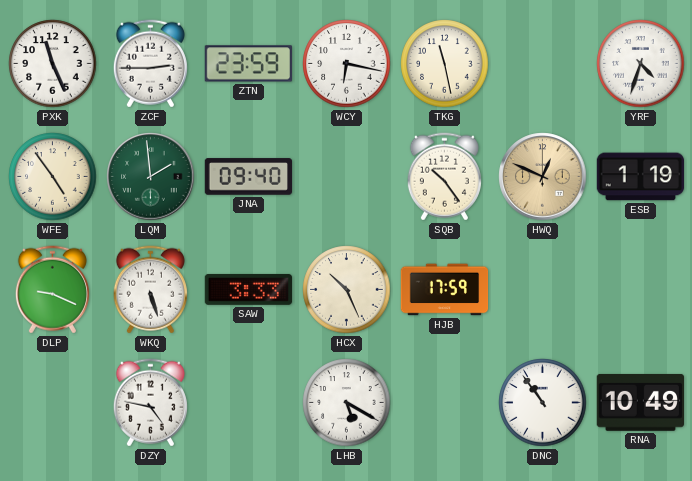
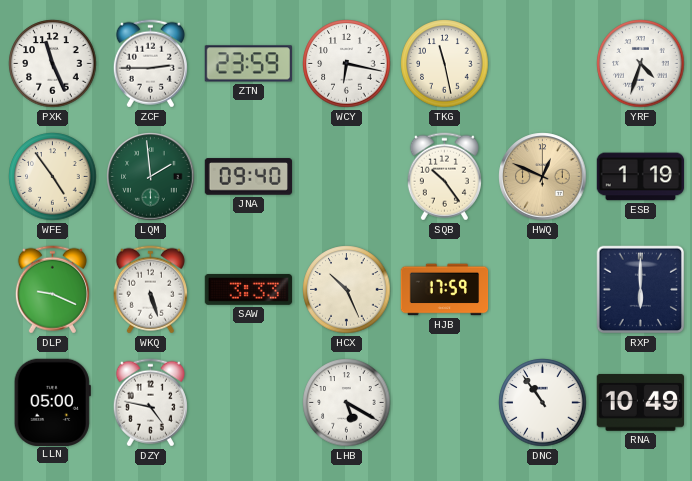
RXP: none -> 6:00 (641, 290)
LLN: none -> 05:00 (52, 402)
